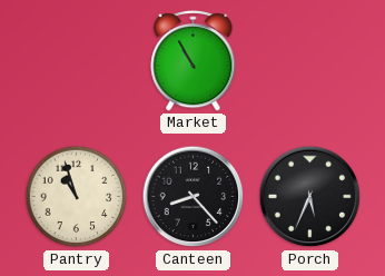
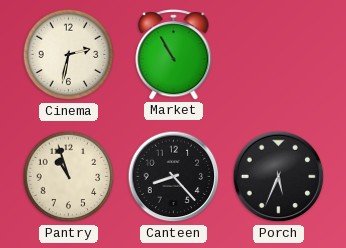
Cinema: none -> 2:32 (69, 55)
